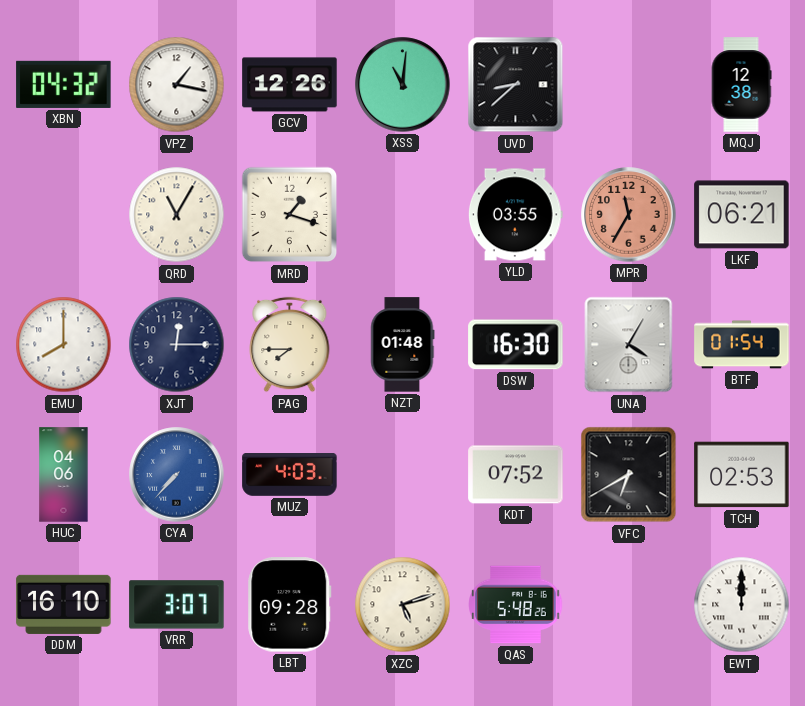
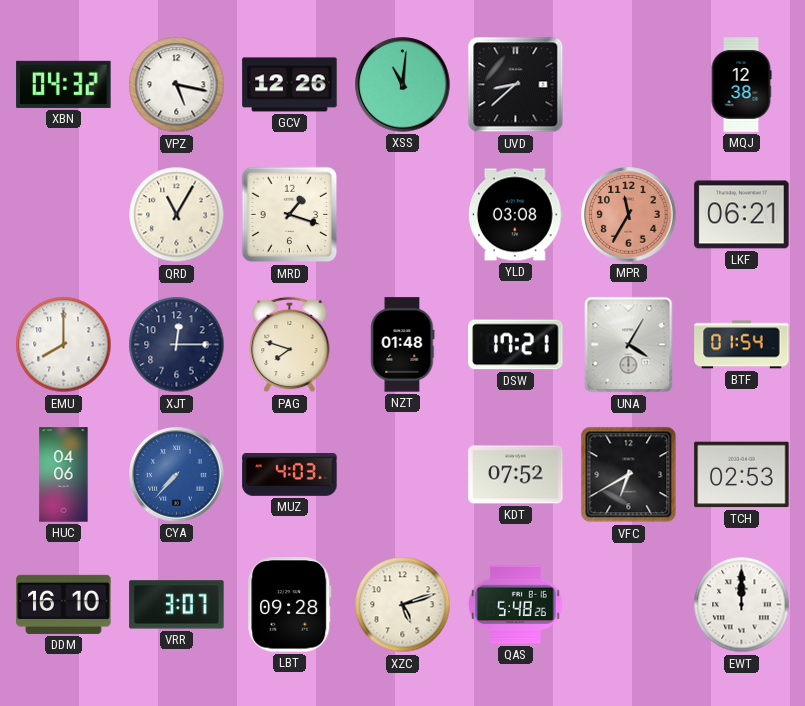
VPZ: 1:17 -> 5:17 (177, 85)
YLD: 03:55 -> 03:08 (515, 215)
PAG: 7:45 -> 7:48 (290, 345)
DSW: 16:30 -> 17:21 (516, 345)
